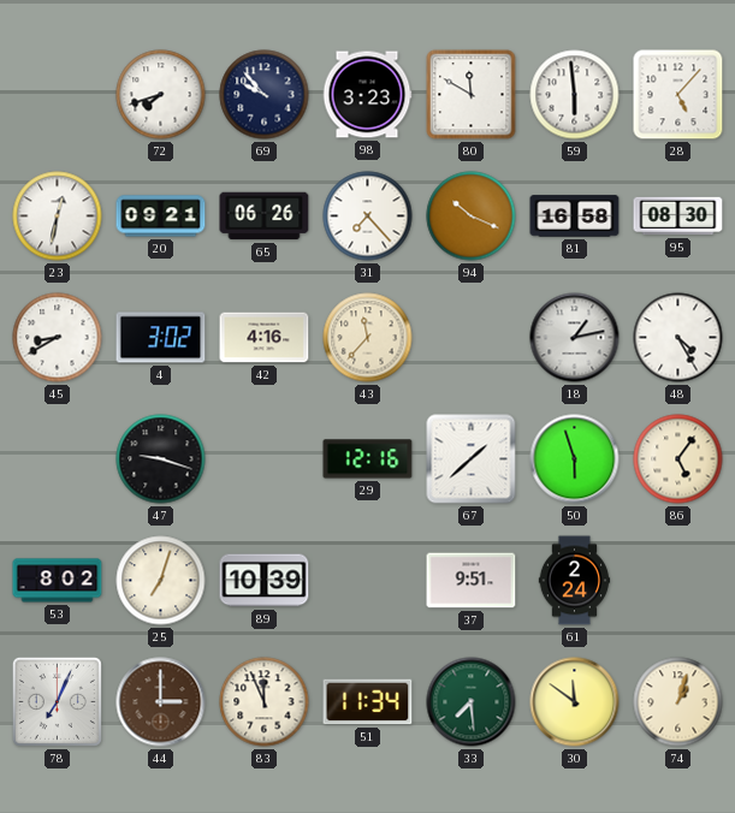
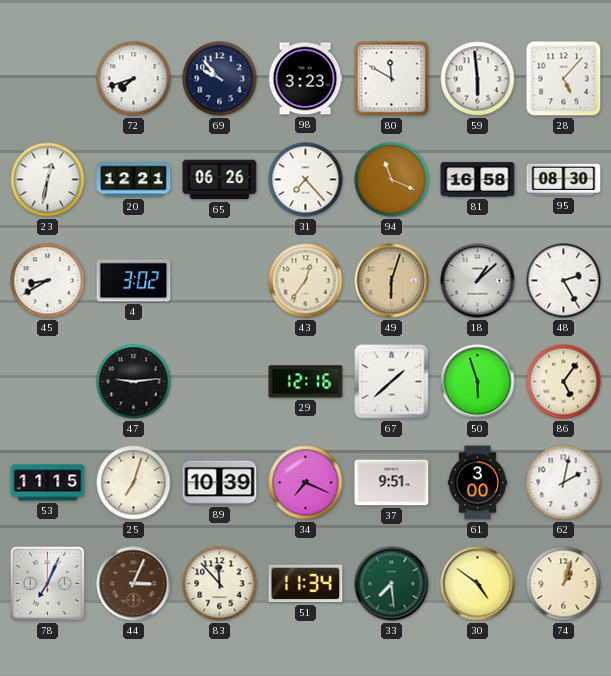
20: 09:21 -> 12:21 (134, 180)
94: 10:19 -> 11:19 (392, 180)
42: 4:16 -> none (265, 338)
43: 11:37 -> 12:36 (306, 281)
49: none -> 6:03 (392, 281)
18: 1:13 -> 1:08 (478, 281)
48: 4:25 -> 2:25 (564, 281)
47: 9:18 -> 9:14 (134, 382)
53: 8:02 -> 11:15 (48, 483)
34: none -> 7:19 (306, 483)
61: 2:24 -> 3:00 (478, 483)
62: none -> 2:02 (564, 483)
44: 3:00 -> 3:04 (134, 584)
83: 11:56 -> 11:53 (220, 584)
30: 11:51 -> 4:51 (478, 584)
